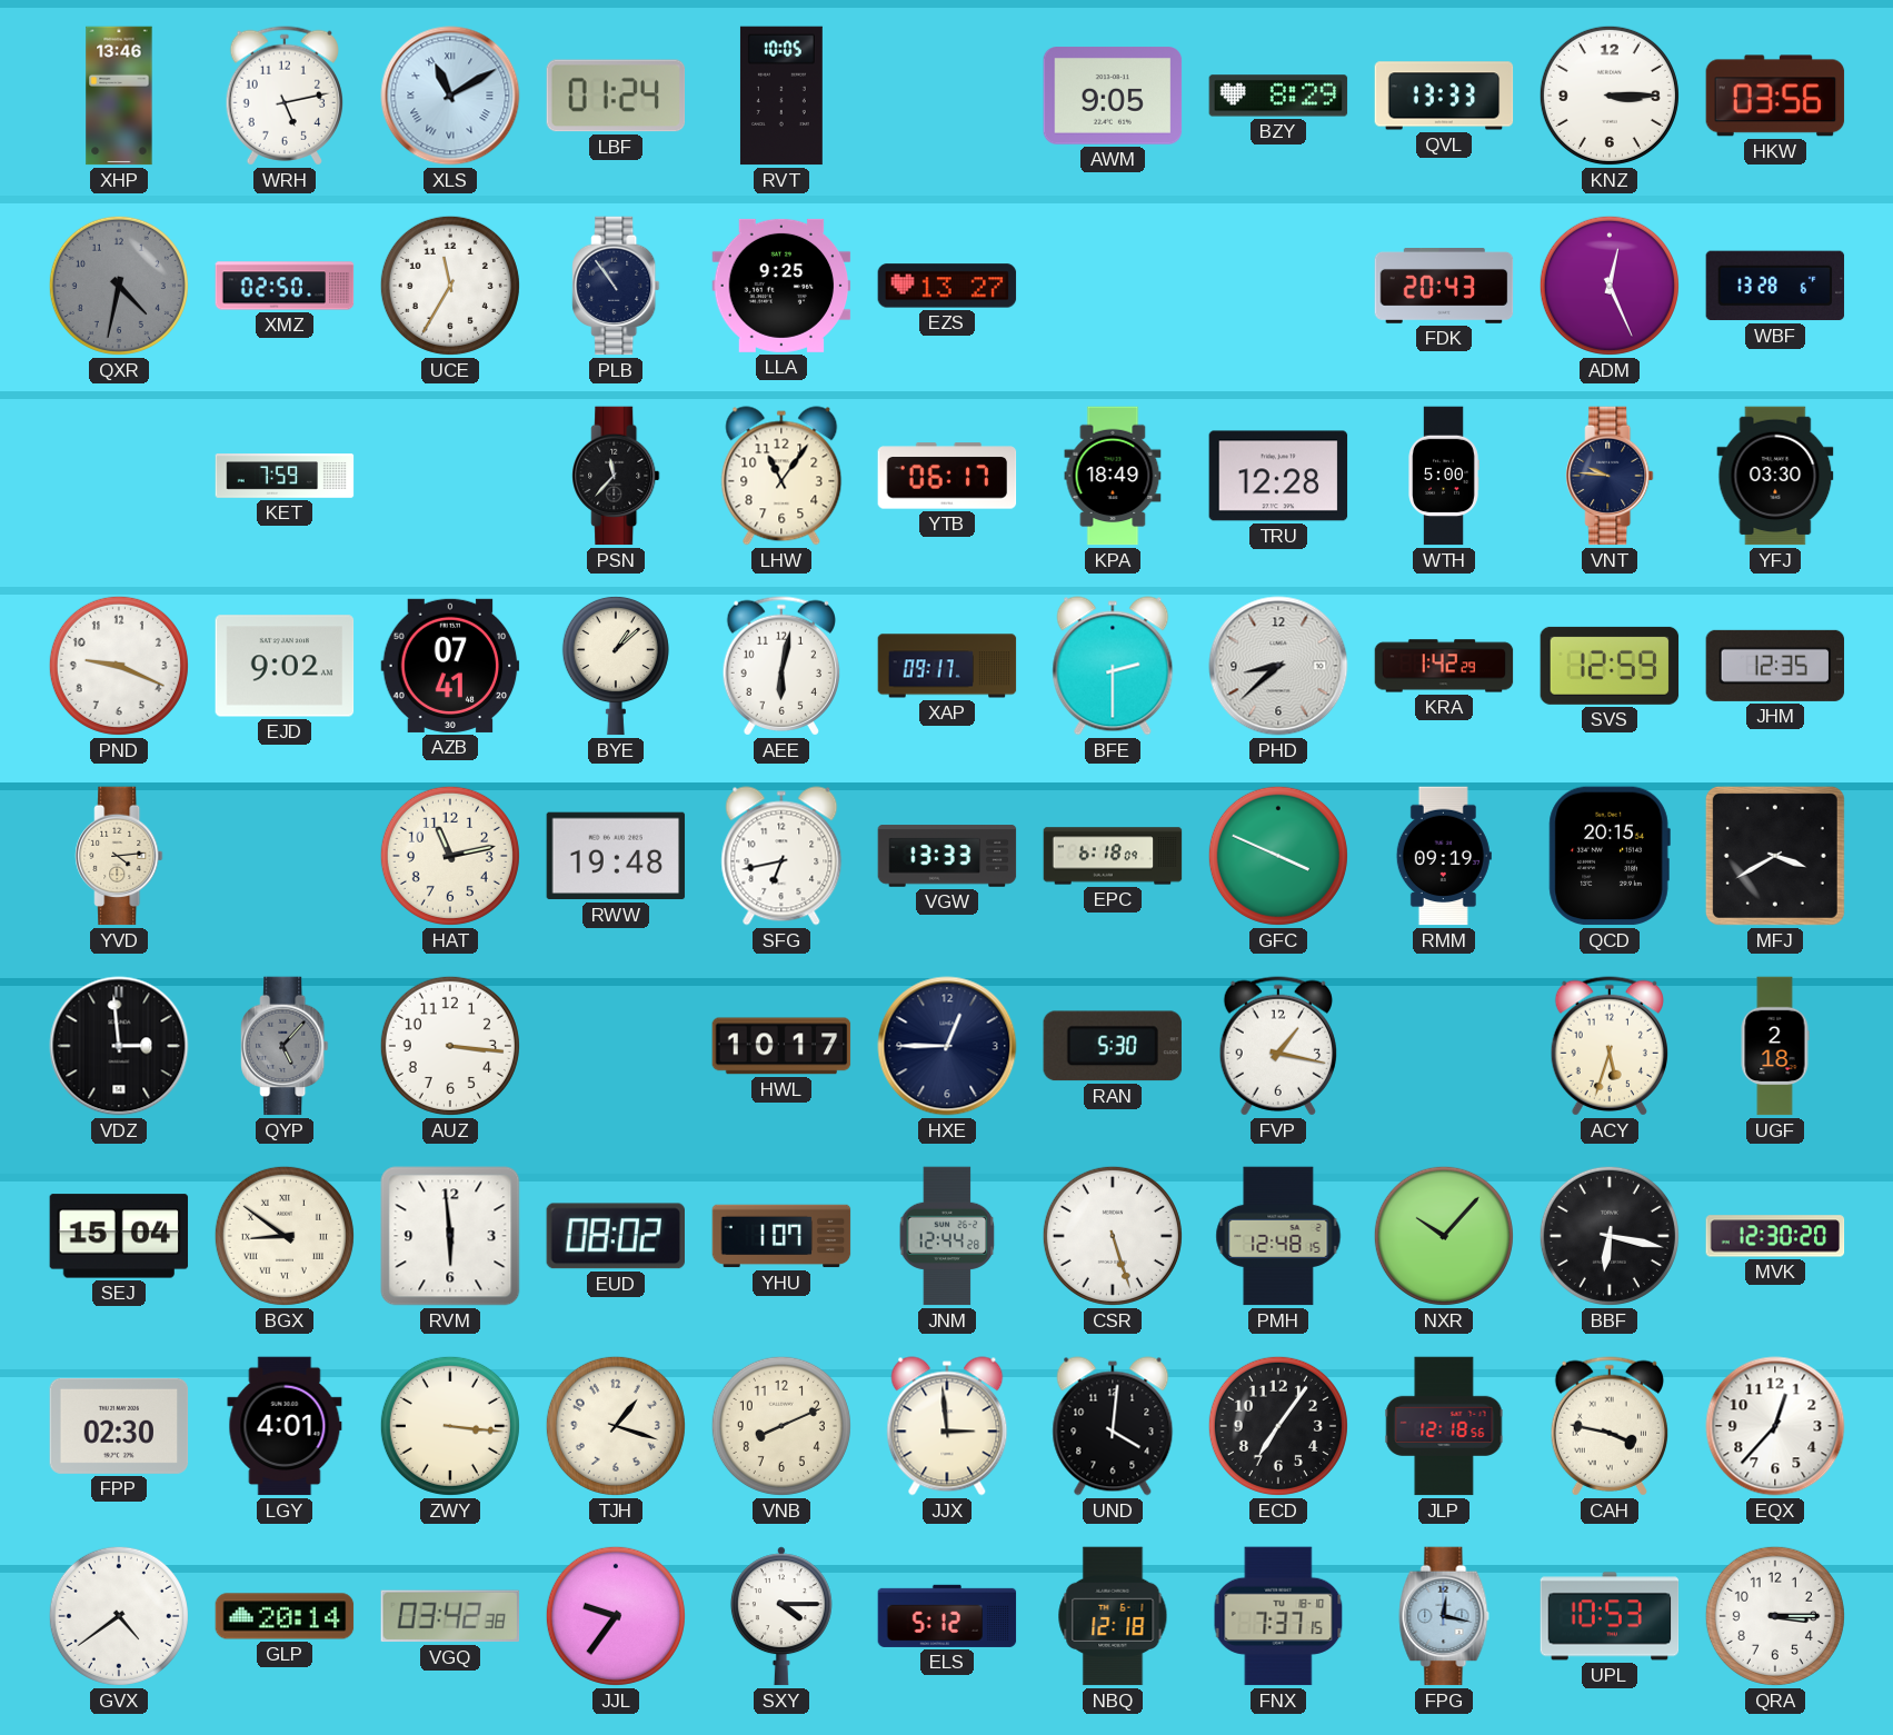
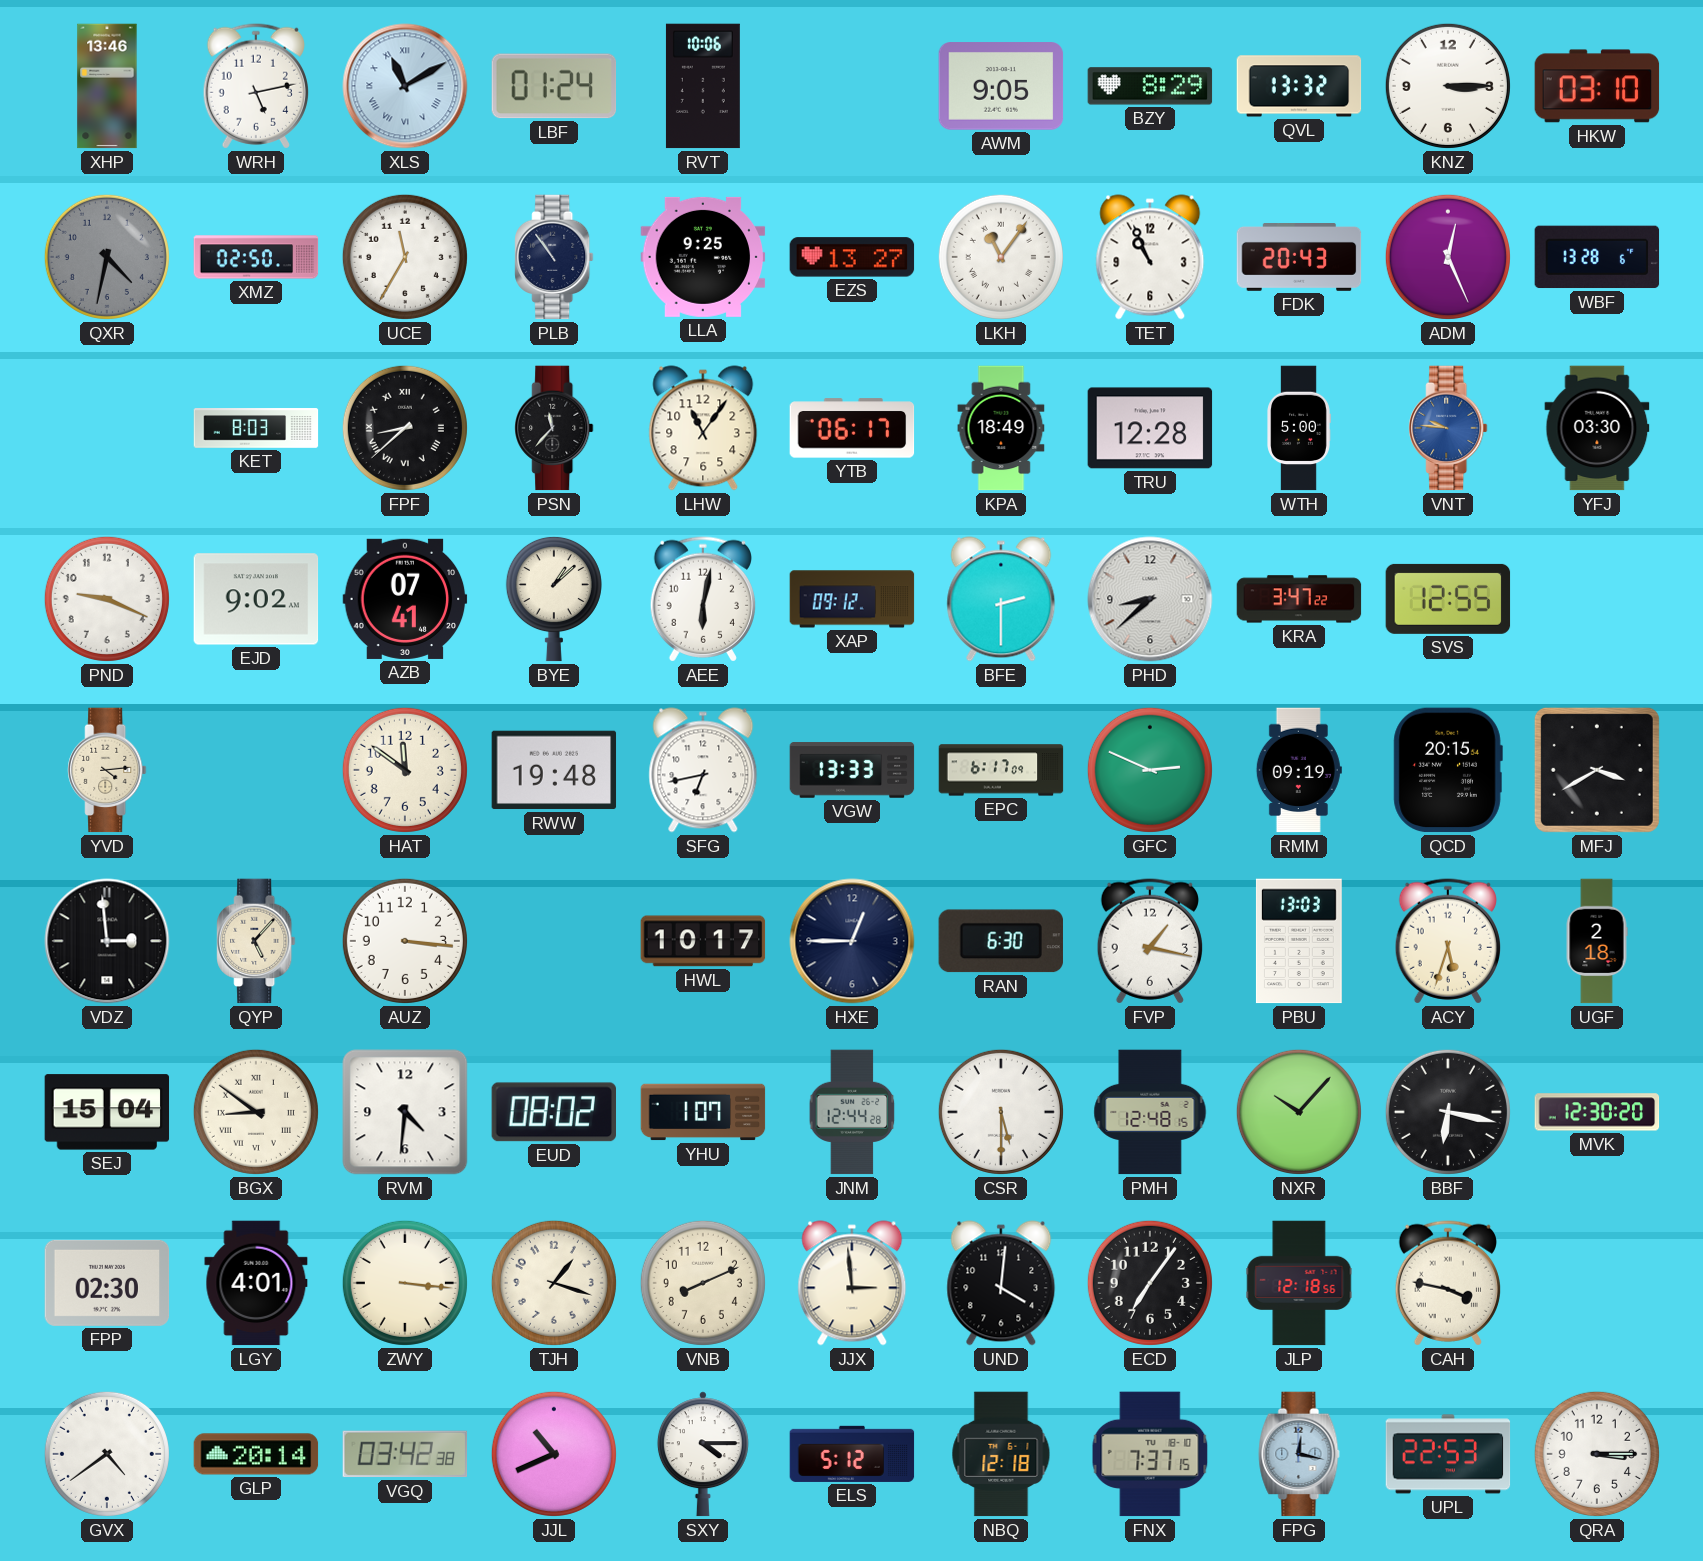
RVT: 10:05 -> 10:06 (703, 86)
QVL: 13:33 -> 13:32 (1299, 86)
HKW: 03:56 -> 03:10 (1597, 86)
LKH: none -> 11:06 (1001, 257)
TET: none -> 10:56 (1150, 257)
KET: 7:59 -> 8:03 (256, 428)
FPF: none -> 8:38 (405, 428)
VNT dial: navy -> blue (1448, 428)
XAP: 09:17 -> 09:12 (852, 599)
KRA: 1:42 -> 3:47 (1299, 599)
SVS: 12:59 -> 12:55 (1448, 599)
JHM: 12:35 -> none (1775, 666)
HAT: 11:13 -> 11:51 (405, 770)
EPC: 6:18 -> 6:17 (1001, 770)
GFC: 3:49 -> 2:49 (1150, 770)
QYP dial: grey -> cream (256, 941)
RAN: 5:30 -> 6:30 (1001, 941)
PBU: none -> 13:03 (1299, 941)
RVM: 5:59 -> 4:31 (405, 1112)
CSR: 5:27 -> 5:30 (1001, 1112)
EQX: 12:37 -> none (1775, 1426)
JJL: 9:36 -> 10:41 (554, 1454)
UPL: 10:53 -> 22:53 (1448, 1454)
